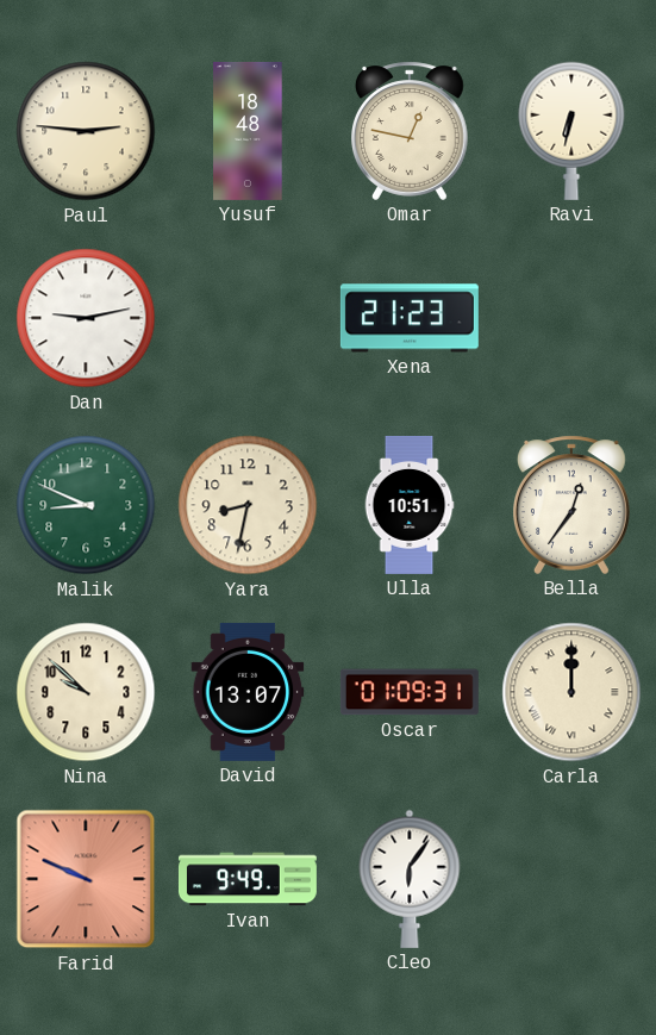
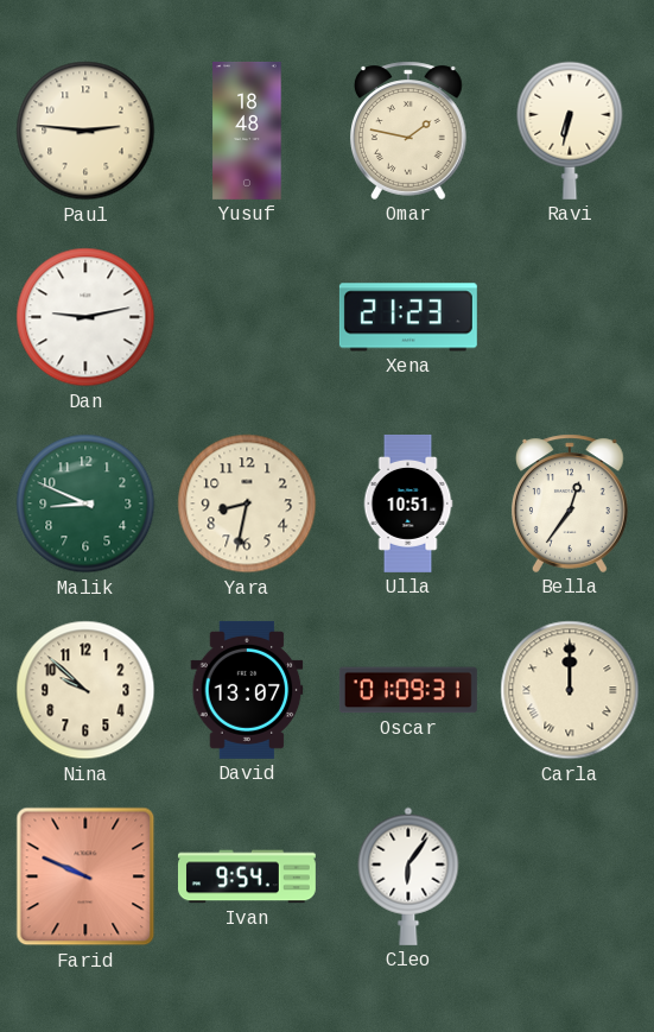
Omar: 12:47 -> 1:47 (409, 131)
Ivan: 9:49 -> 9:54 (247, 876)
